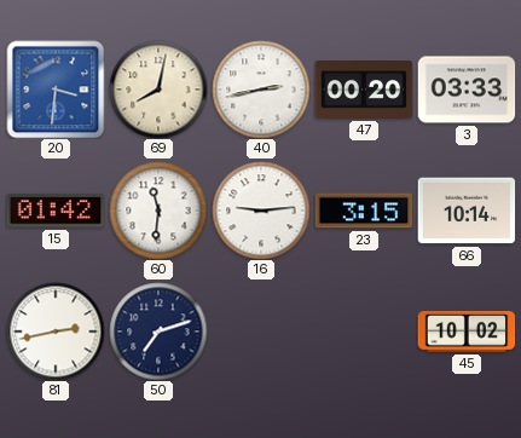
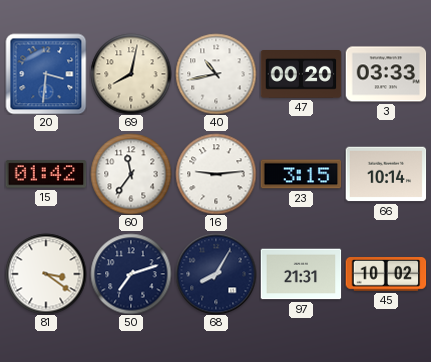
40: 2:43 -> 10:43 (216, 74)
60: 11:31 -> 11:36 (131, 174)
81: 2:43 -> 3:21 (46, 274)
68: none -> 8:05 (216, 274)
97: none -> 21:31 (301, 274)
